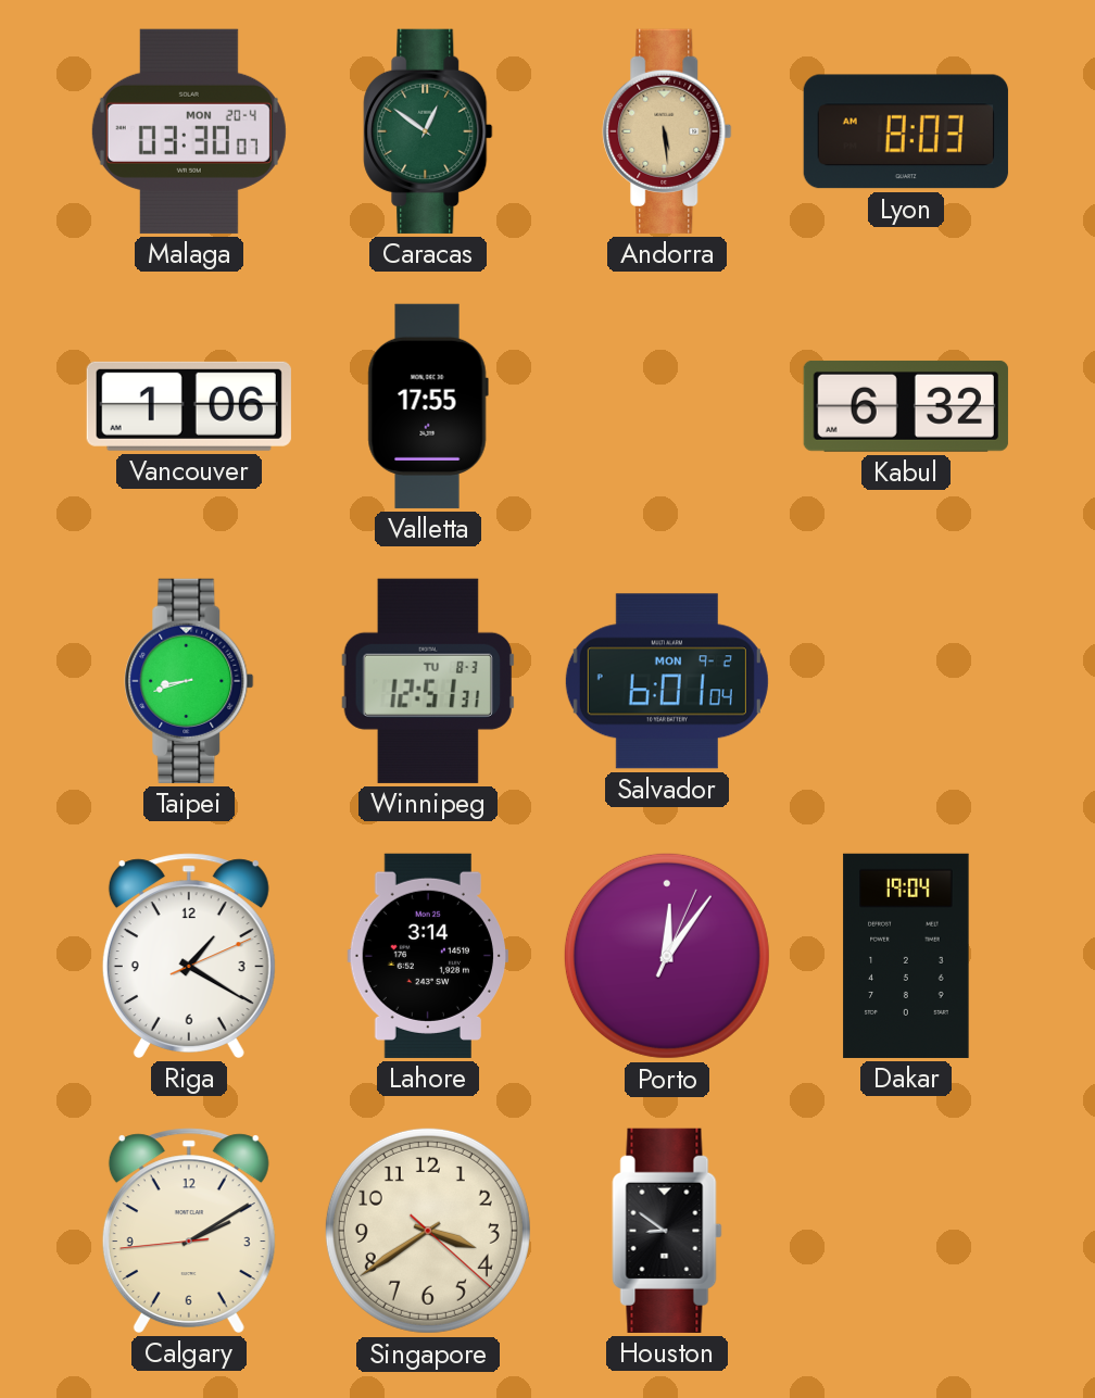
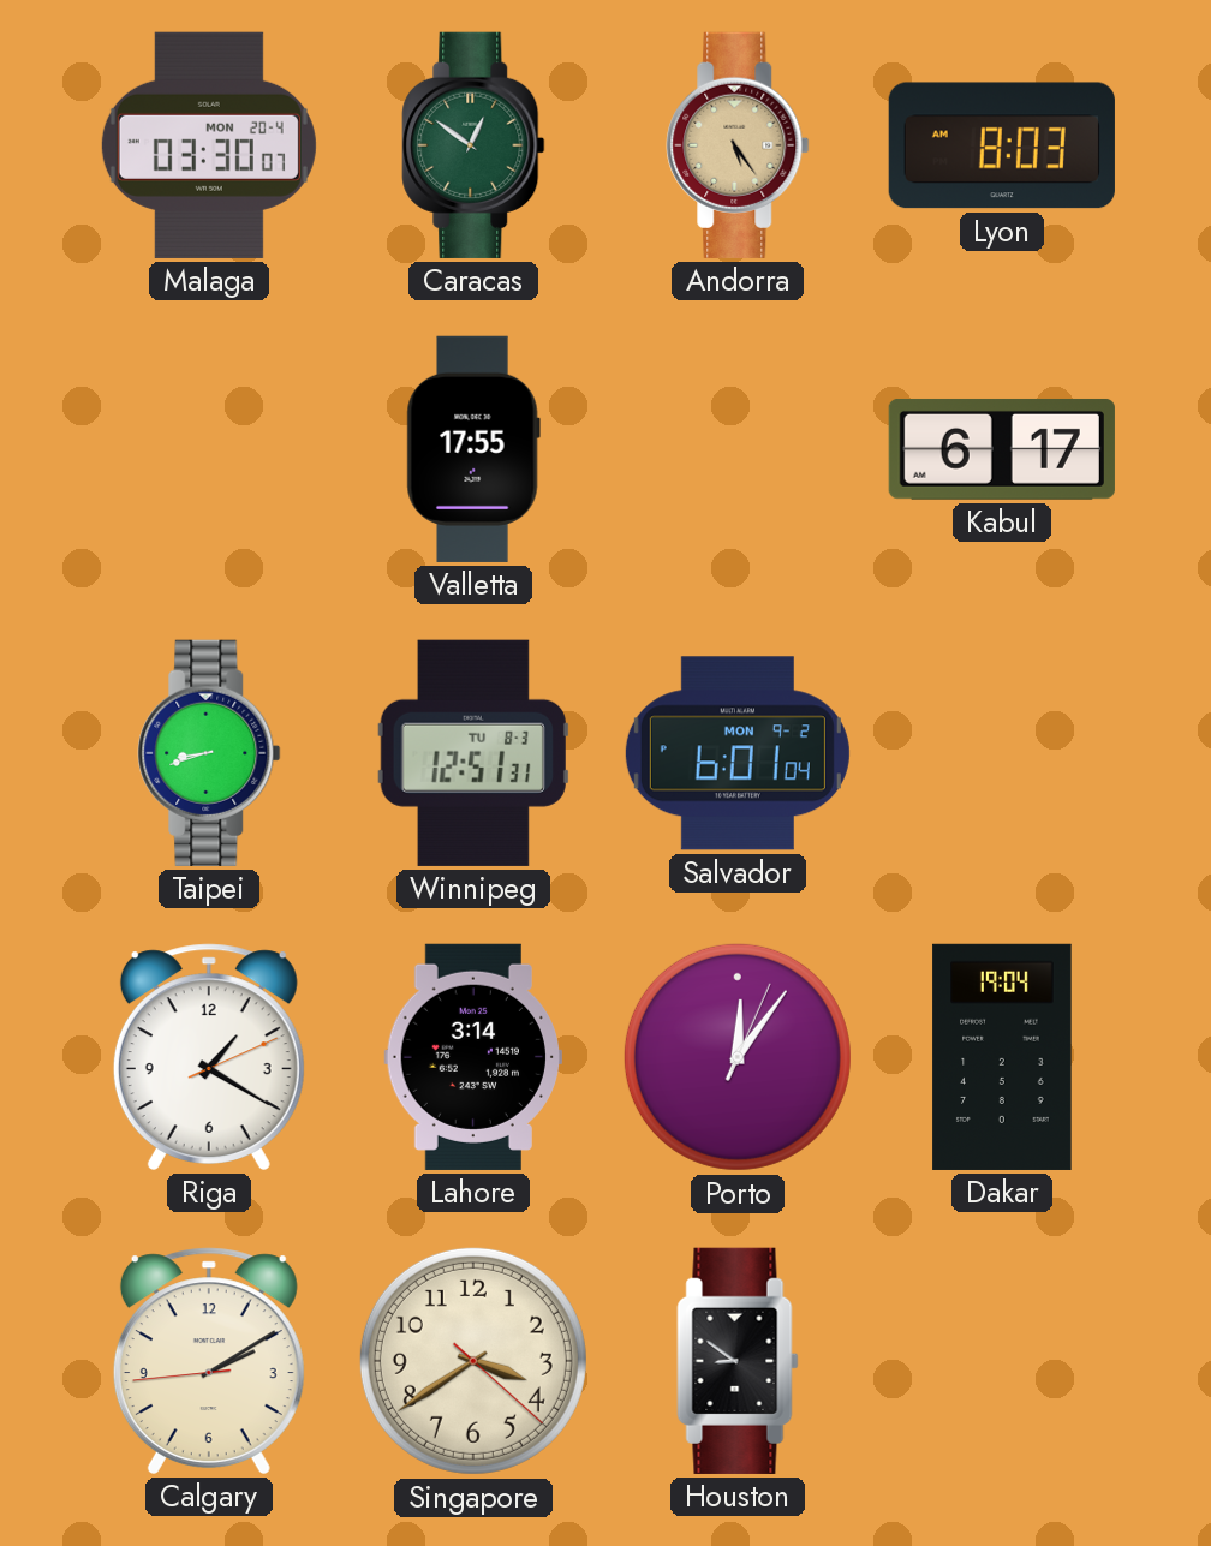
Andorra: 5:29 -> 5:24 (738, 145)
Vancouver: 1:06 -> none (189, 406)
Kabul: 6:32 -> 6:17 (1002, 449)
